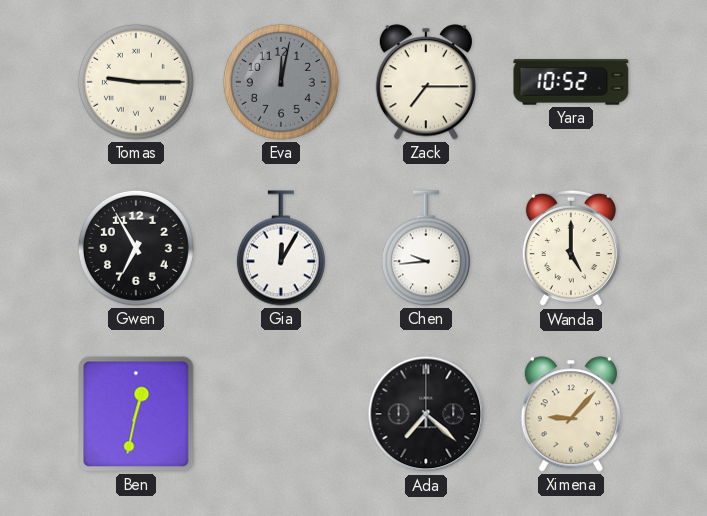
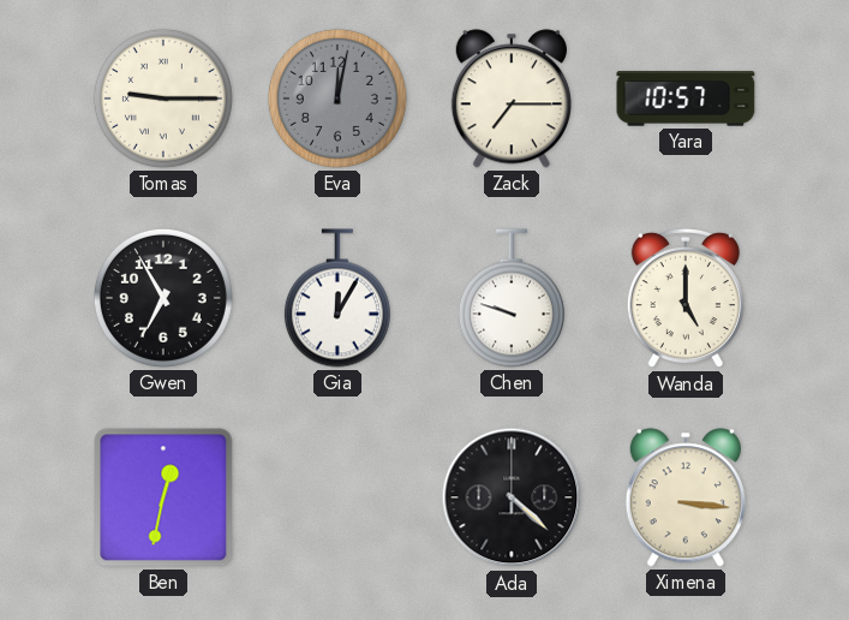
Yara: 10:52 -> 10:57 (686, 99)
Chen: 9:44 -> 9:48 (512, 298)
Ada: 7:22 -> 4:22 (512, 497)
Ximena: 9:07 -> 3:16 (686, 497)
